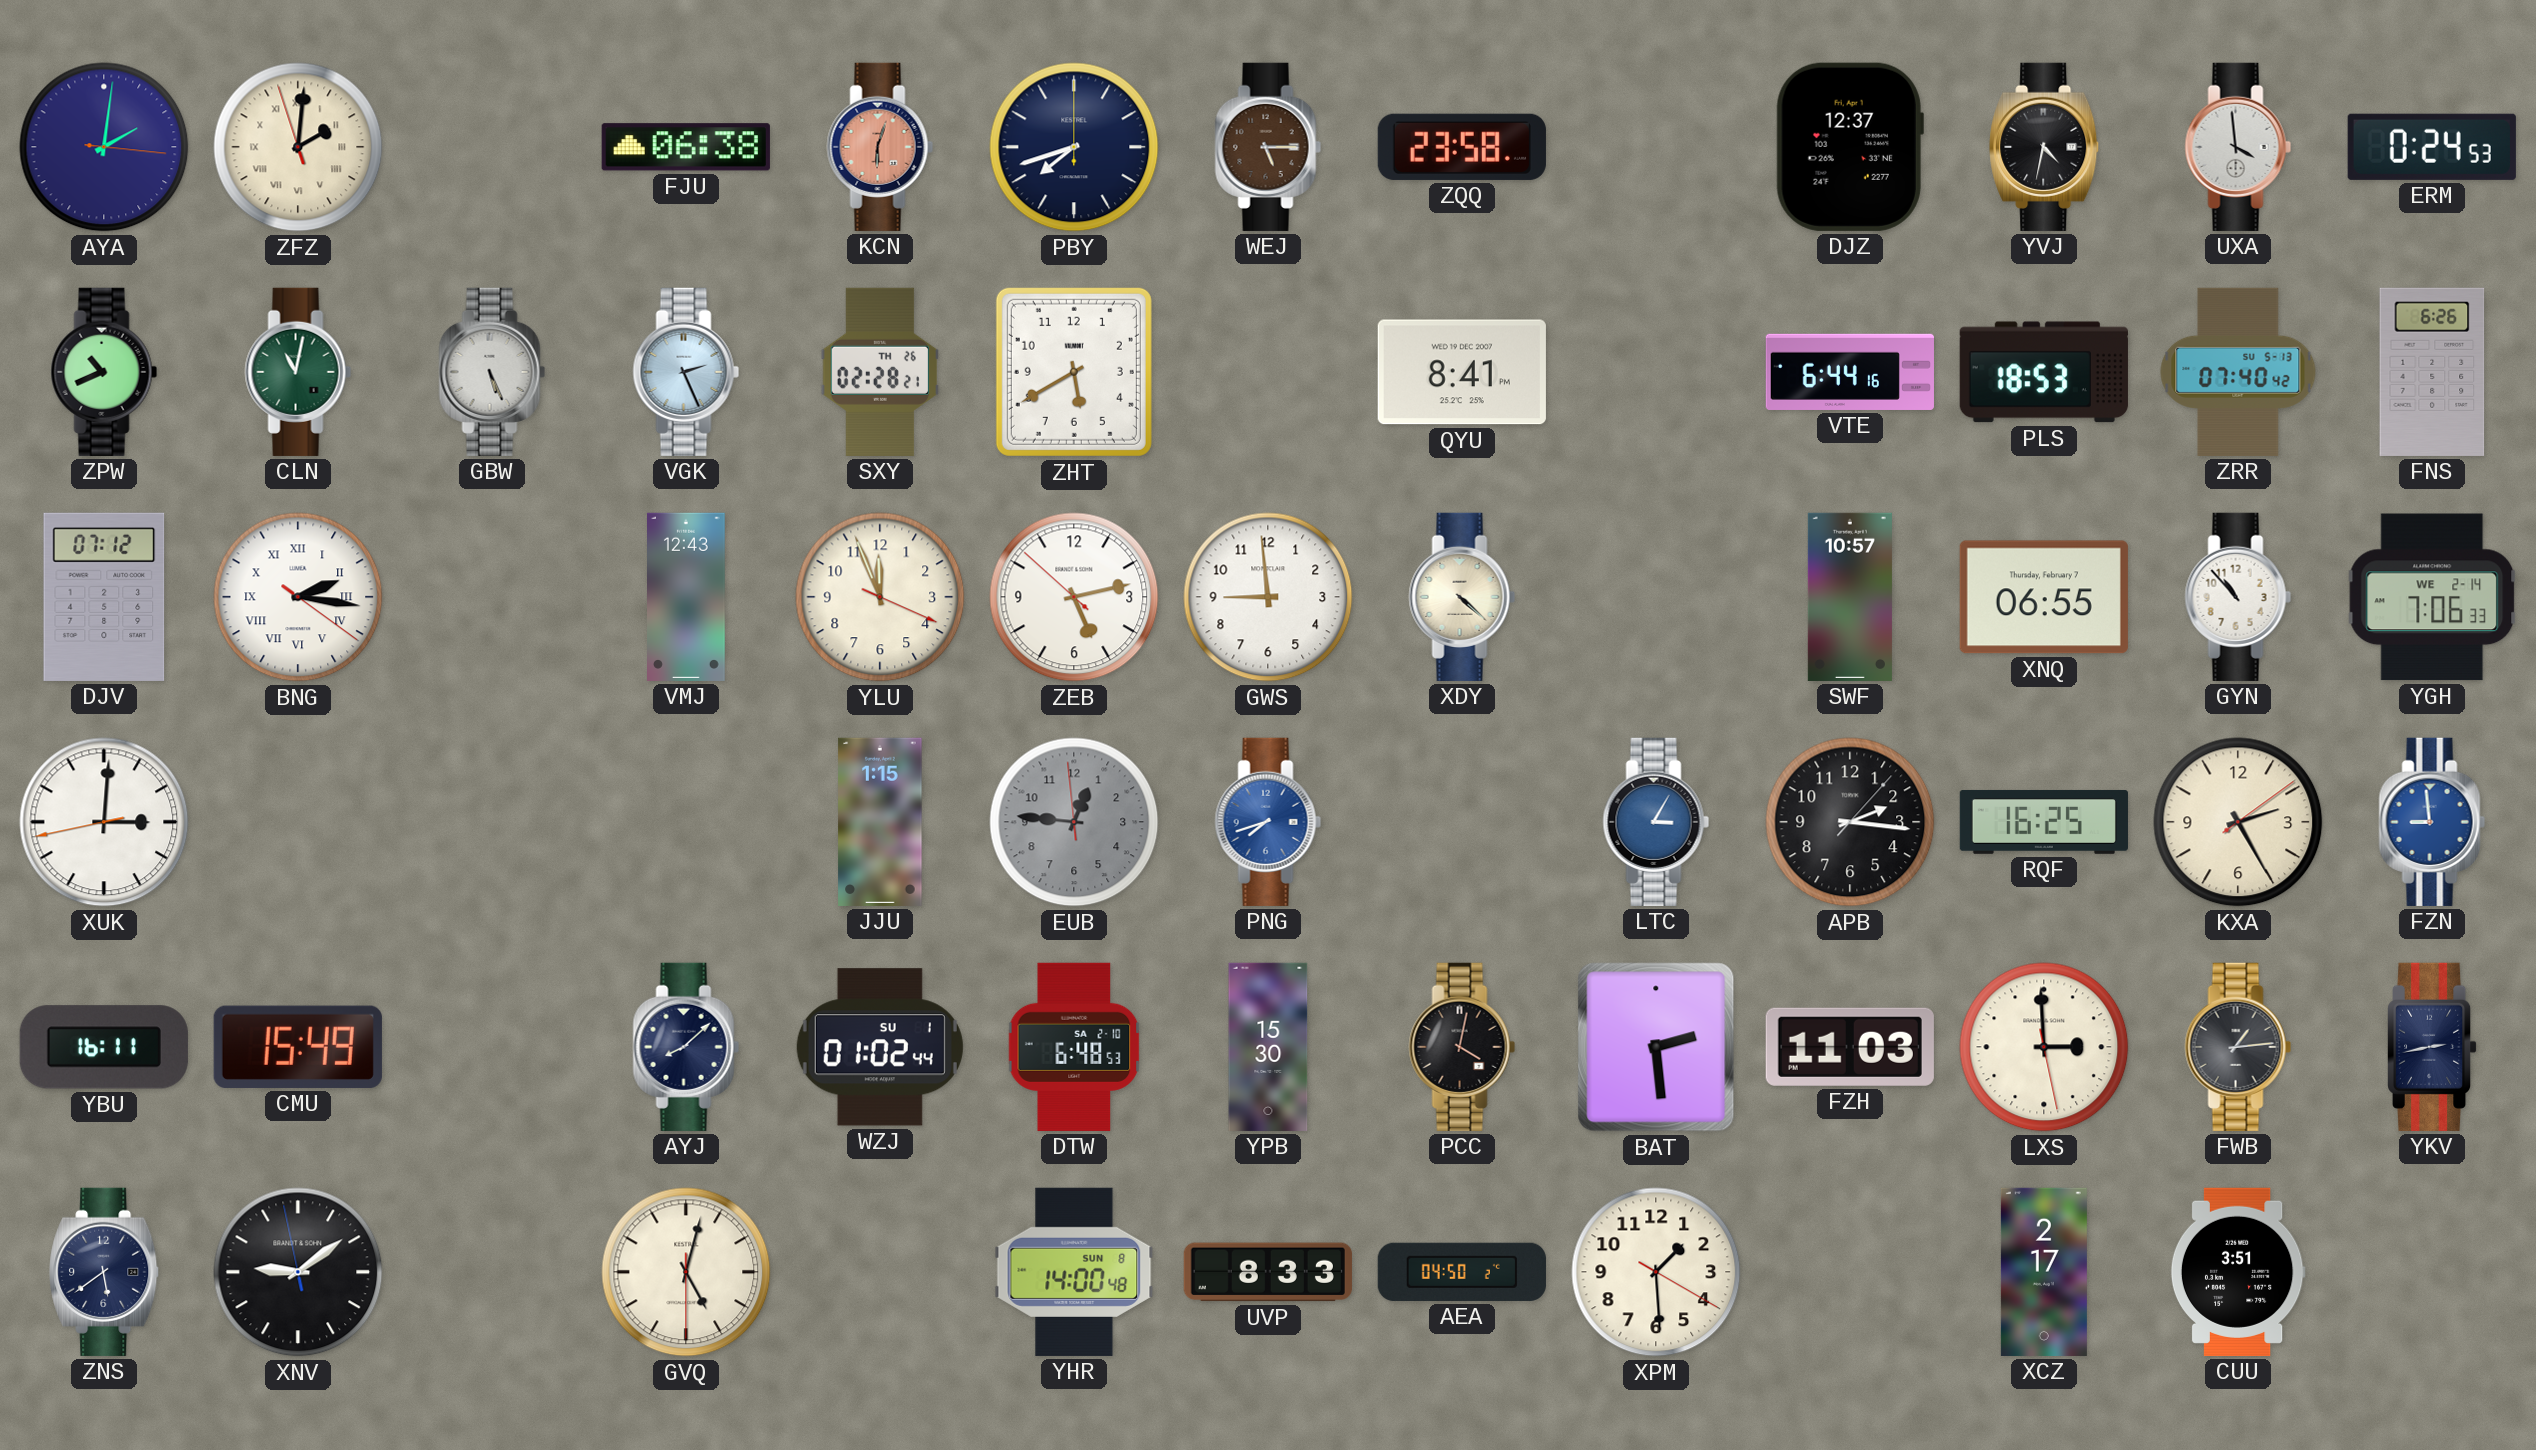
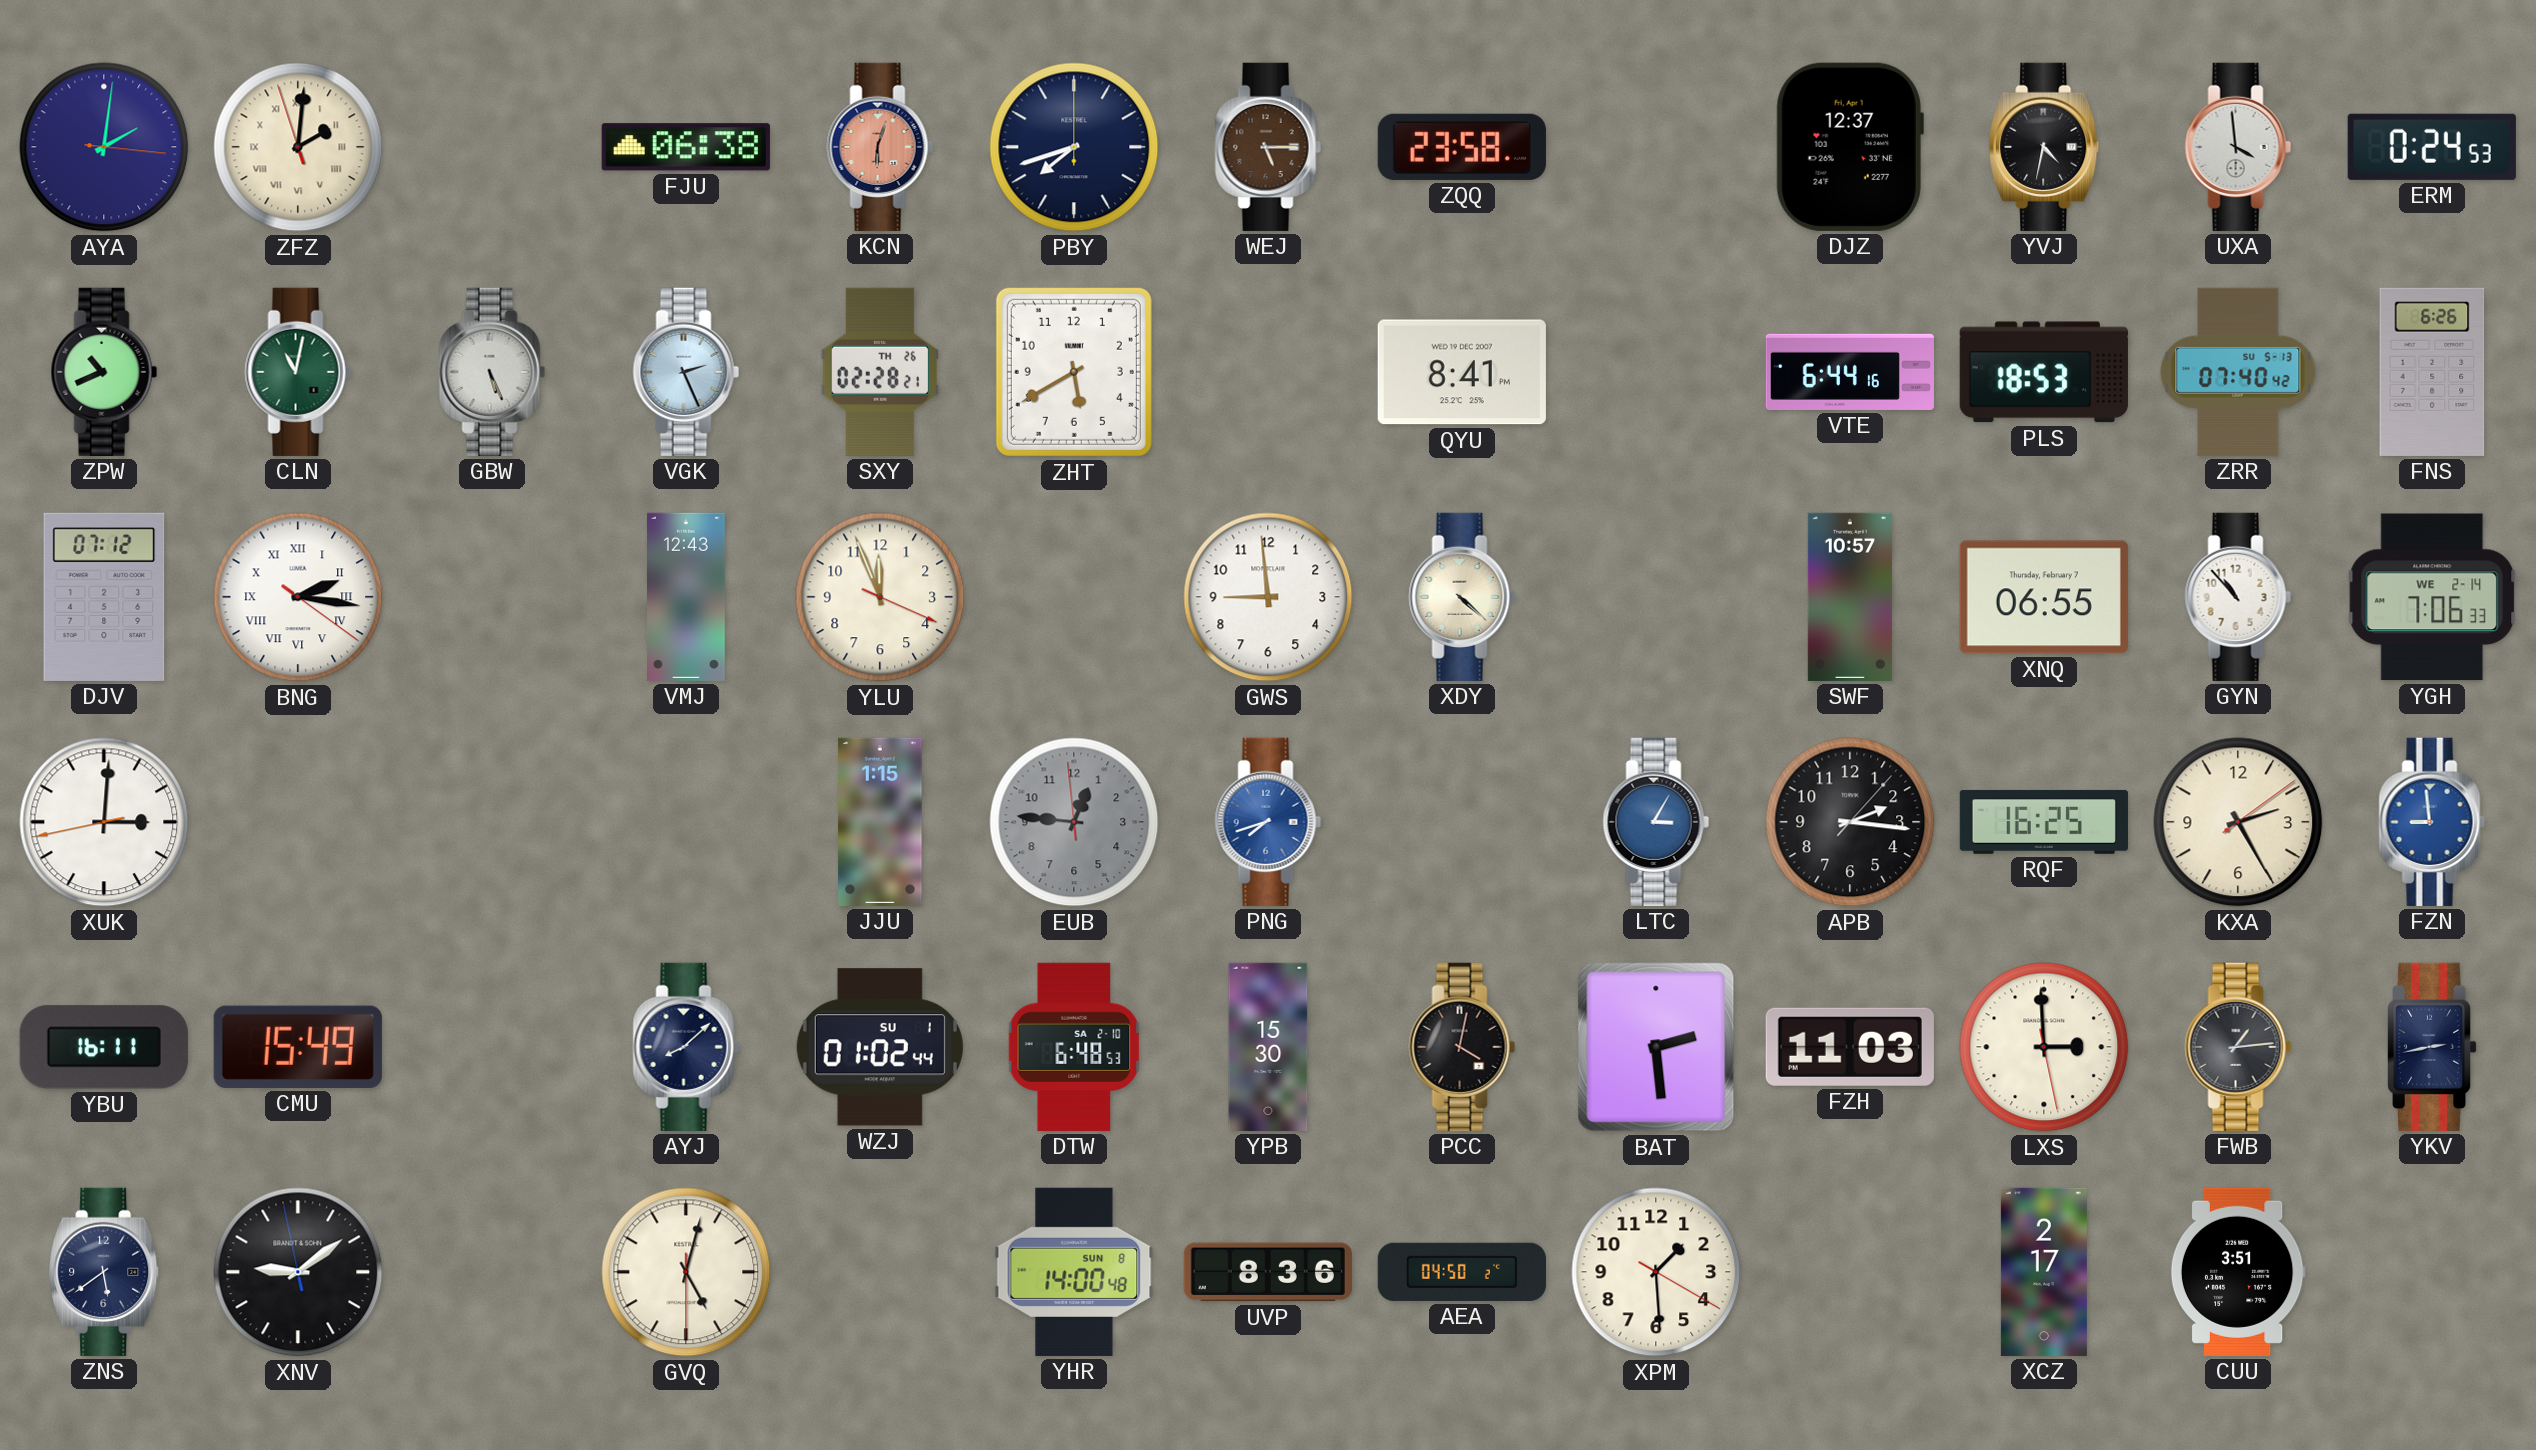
ZEB: 5:12 -> none (1074, 597)
UVP: 8:33 -> 8:36 (1268, 1272)
